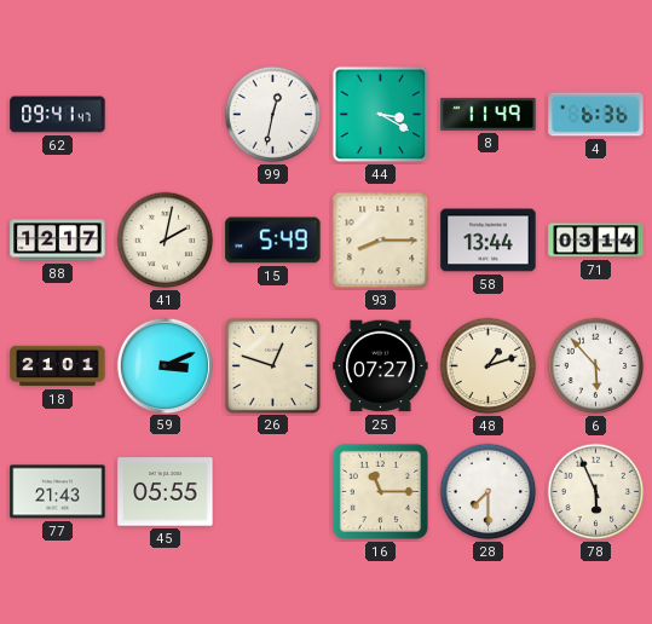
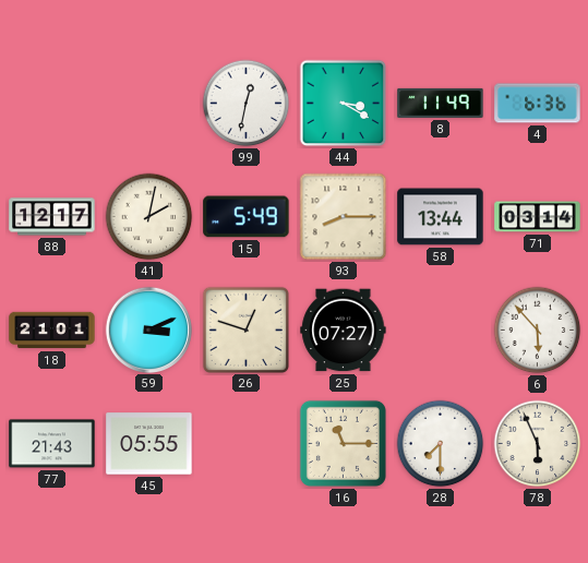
62: 09:41 -> none (58, 115)
48: 1:12 -> none (489, 366)
